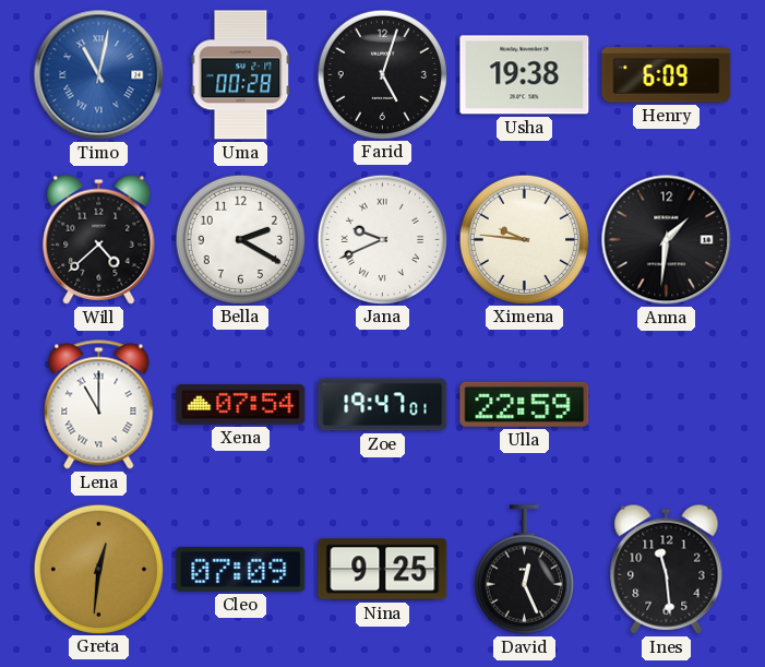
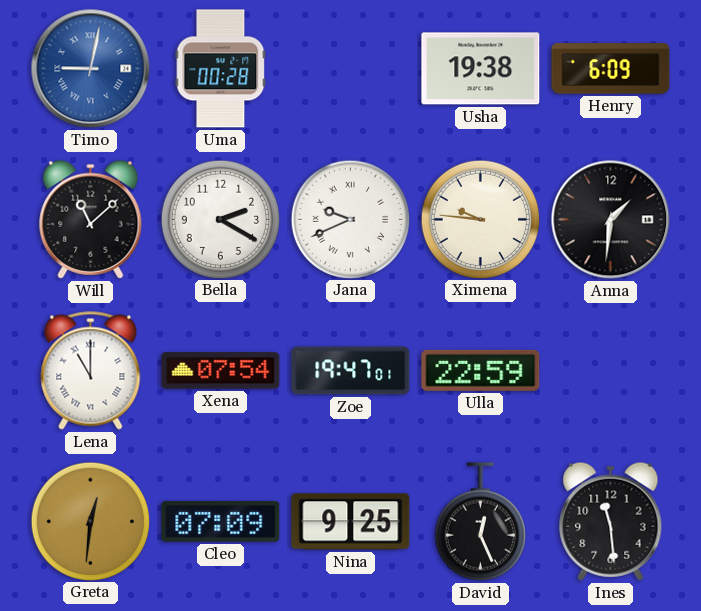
Timo: 11:02 -> 9:02 (91, 69)
Farid: 5:03 -> none (382, 74)
Will: 4:38 -> 11:08 (91, 219)
